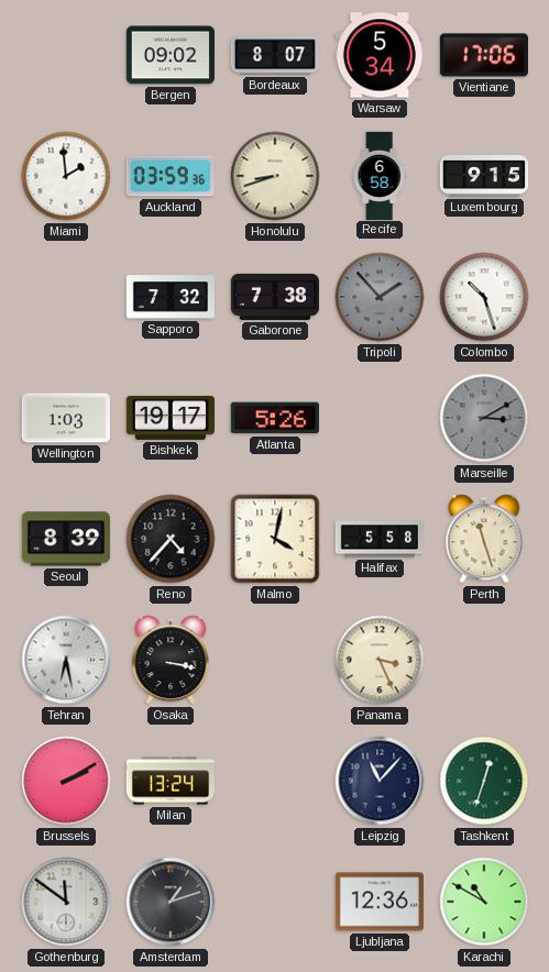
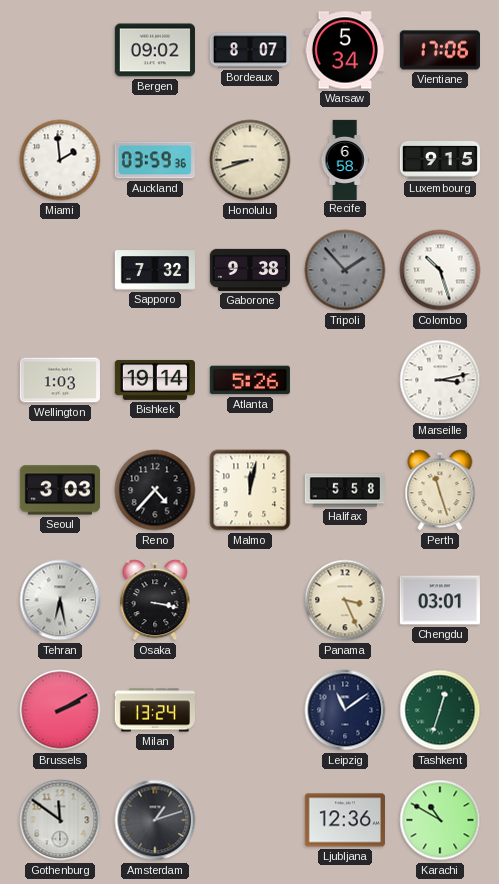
Gaborone: 7:38 -> 9:38 (249, 270)
Bishkek: 19:17 -> 19:14 (155, 380)
Marseille: 3:10 -> 3:13 (440, 380)
Marseille dial: grey -> white (440, 380)
Seoul: 8:39 -> 3:03 (60, 490)
Malmo: 4:02 -> 12:02 (250, 490)
Chengdu: none -> 03:01 (440, 600)
Leipzig: 11:07 -> 11:09 (345, 710)
